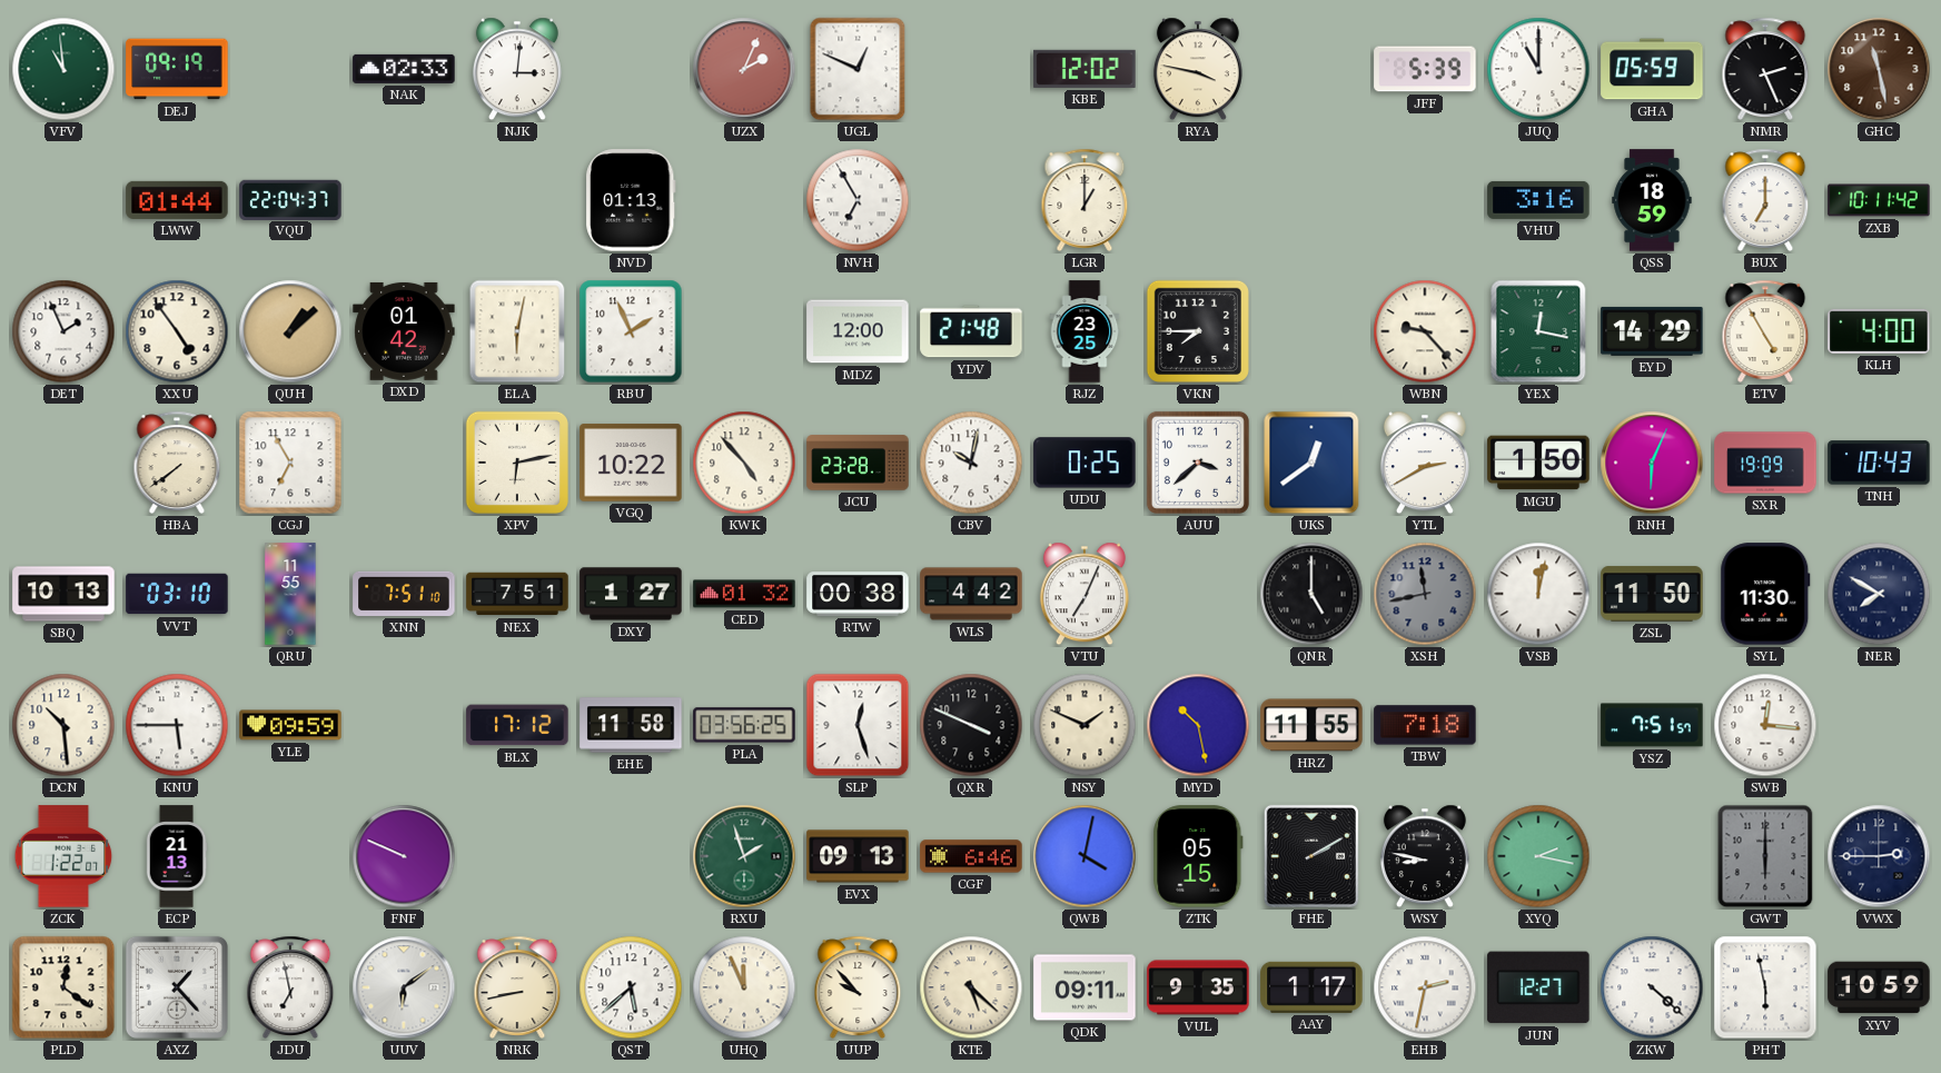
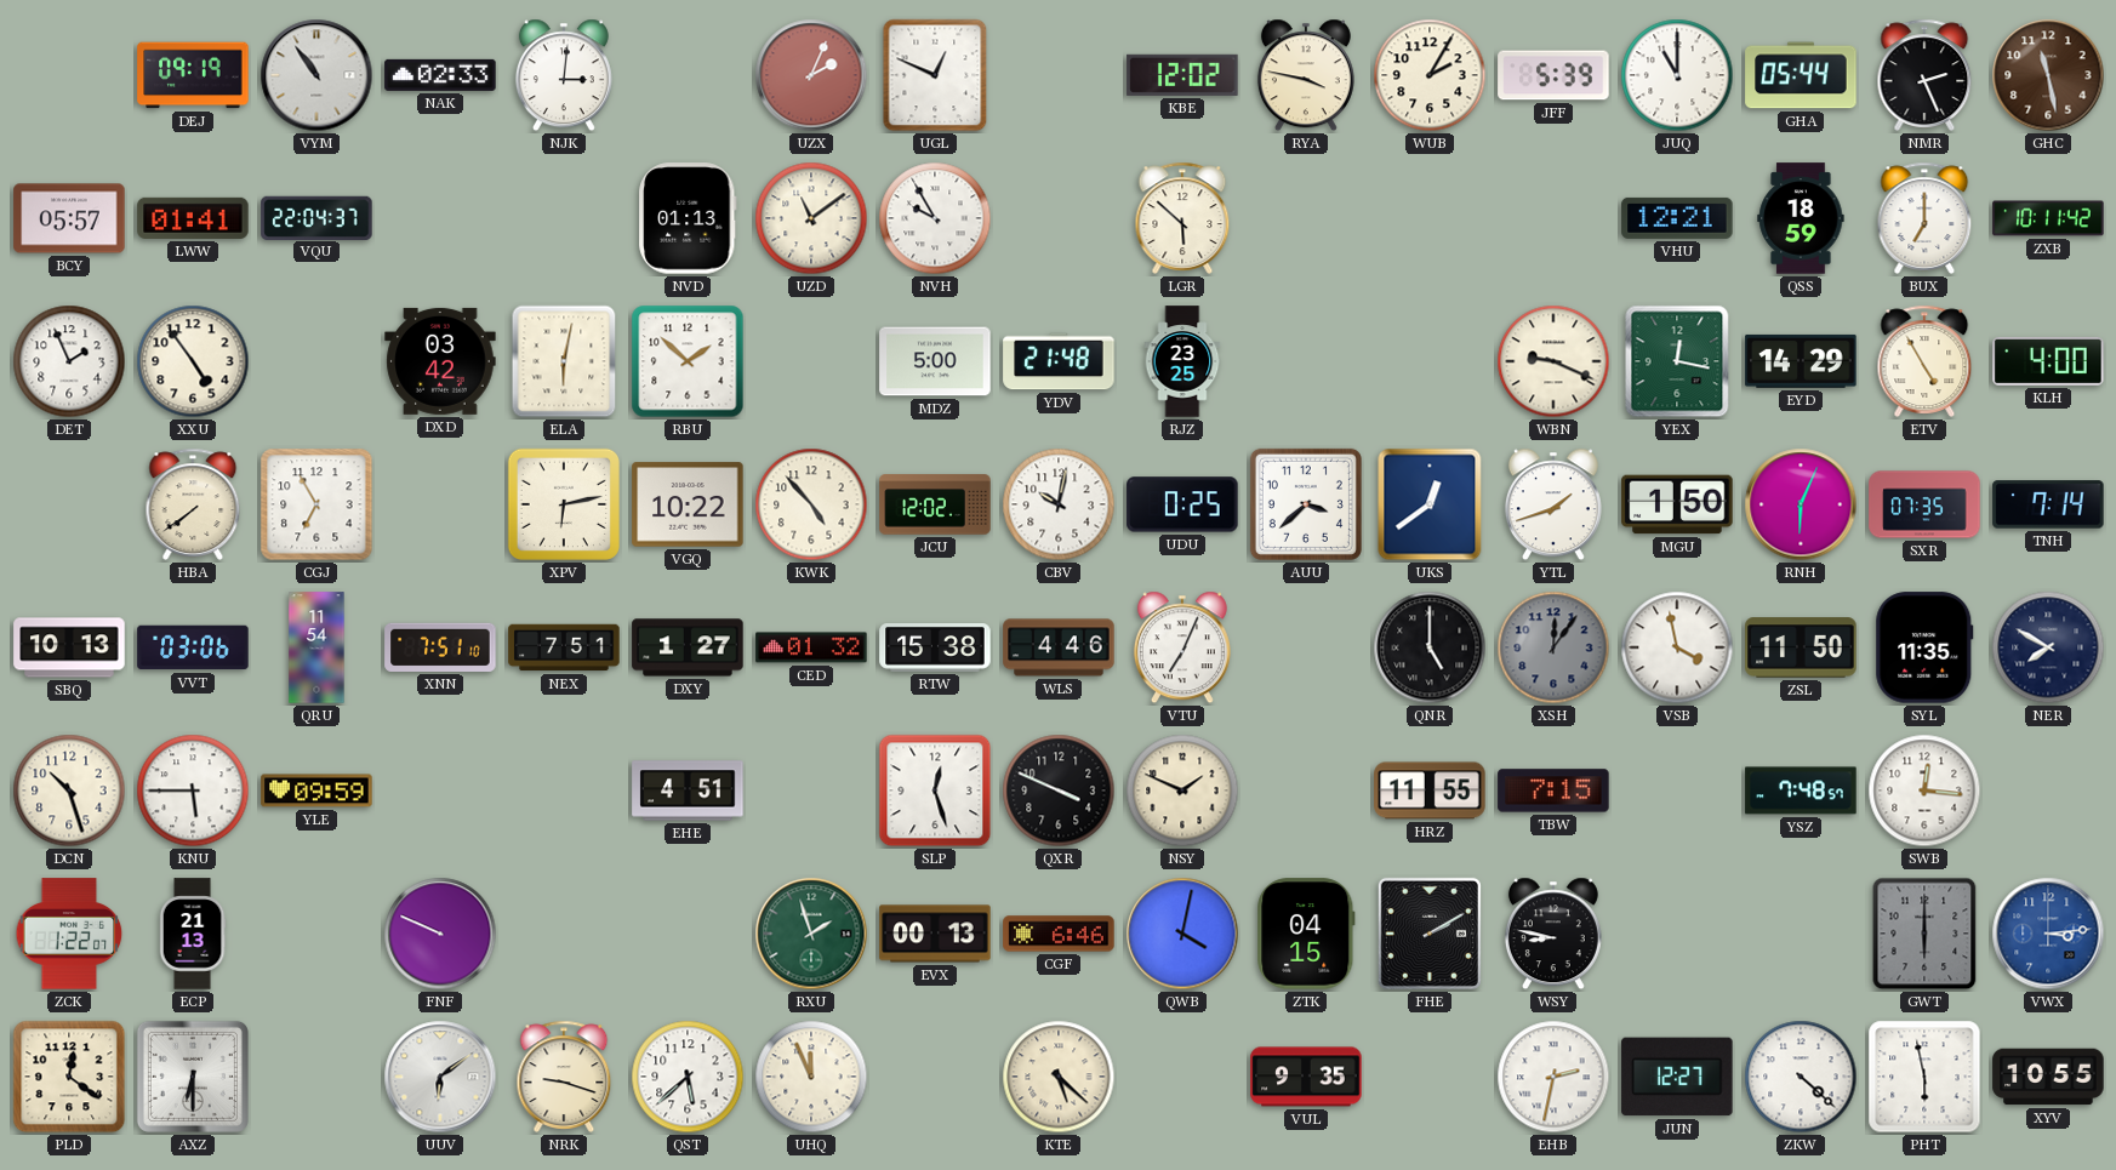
VFV: 10:59 -> none (63, 69)
VYM: none -> 10:54 (316, 75)
WUB: none -> 2:05 (1430, 75)
GHA: 05:59 -> 05:44 (1801, 75)
BCY: none -> 05:57 (69, 218)
LWW: 01:44 -> 01:41 (193, 218)
UZD: none -> 11:09 (811, 218)
NVH: 6:55 -> 9:55 (935, 218)
LGR: 1:00 -> 5:52 (1182, 218)
VHU: 3:16 -> 12:21 (1677, 218)
QUH: 1:08 -> none (290, 331)
DXD: 01:42 -> 03:42 (440, 361)
RBU: 1:56 -> 1:52 (688, 361)
MDZ: 12:00 -> 5:00 (935, 361)
VKN: 7:45 -> none (1198, 331)
WBN: 9:23 -> 9:19 (1553, 361)
JCU: 23:28 -> 12:02 (935, 504)
YTL: 2:40 -> 1:42 (1553, 504)
SXR: 19:09 -> 07:35 (1924, 504)
TNH: 10:43 -> 7:14 (2048, 504)
VVT: 03:10 -> 03:06 (193, 647)
QRU: 11:55 -> 11:54 (316, 647)
RTW: 00:38 -> 15:38 (935, 649)
WLS: 4:42 -> 4:46 (1059, 647)
XSH: 11:43 -> 12:06 (1553, 647)
VSB: 12:02 -> 3:58 (1677, 647)
SYL: 11:30 -> 11:35 (1924, 647)
DCN: 10:29 -> 10:27 (69, 791)
BLX: 17:12 -> none (517, 725)
EHE: 11:58 -> 4:51 (688, 791)
PLA: 03:56 -> none (744, 725)
MYD: 10:28 -> none (1198, 725)
TBW: 7:18 -> 7:15 (1553, 791)
YSZ: 7:51 -> 7:48 (1801, 791)
EVX: 09:13 -> 00:13 (935, 934)
ZTK: 05:15 -> 04:15 (1306, 934)
XYQ: 2:17 -> none (1538, 856)
VWX: 2:45 -> 3:14 (2048, 934)
VWX dial: navy -> blue (2048, 934)
AXZ: 1:23 -> 6:30 (193, 1077)
JDU: 6:58 -> none (290, 987)
NRK: 8:43 -> 9:18 (564, 1077)
UUP: 9:53 -> none (858, 987)
QDK: 09:11 -> none (1085, 987)
AAY: 1:17 -> none (1311, 987)
XYV: 10:59 -> 10:55 (2048, 1077)
